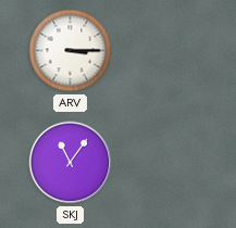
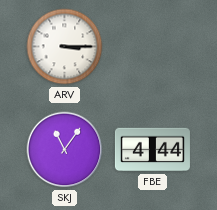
FBE: none -> 4:44 (152, 150)
